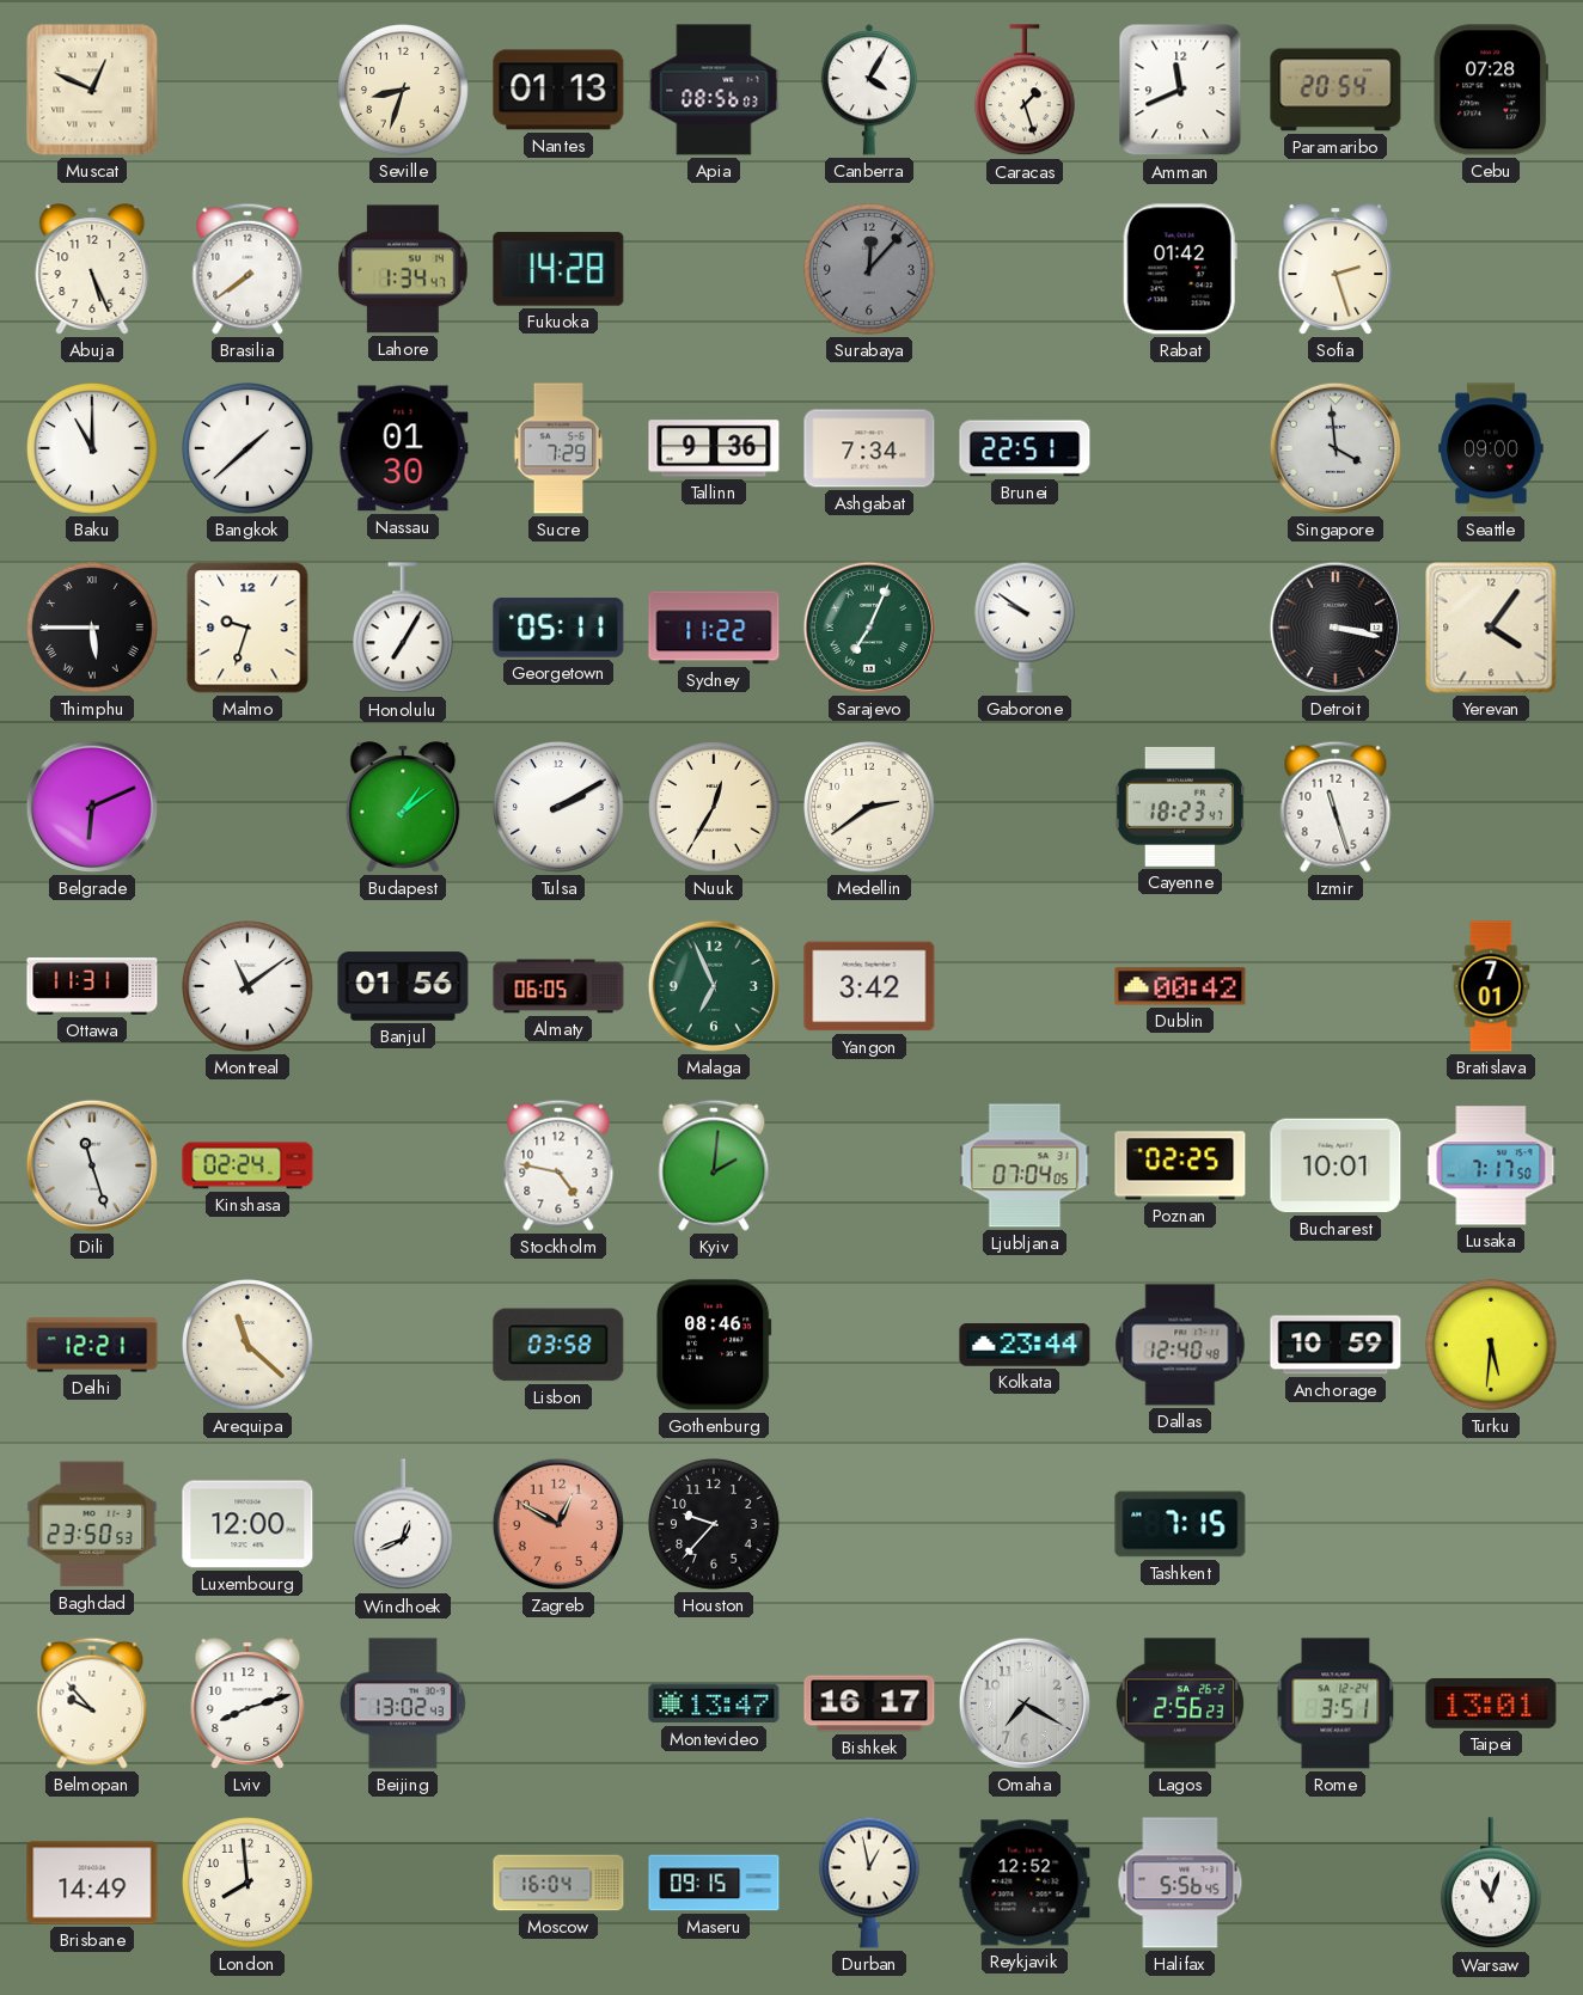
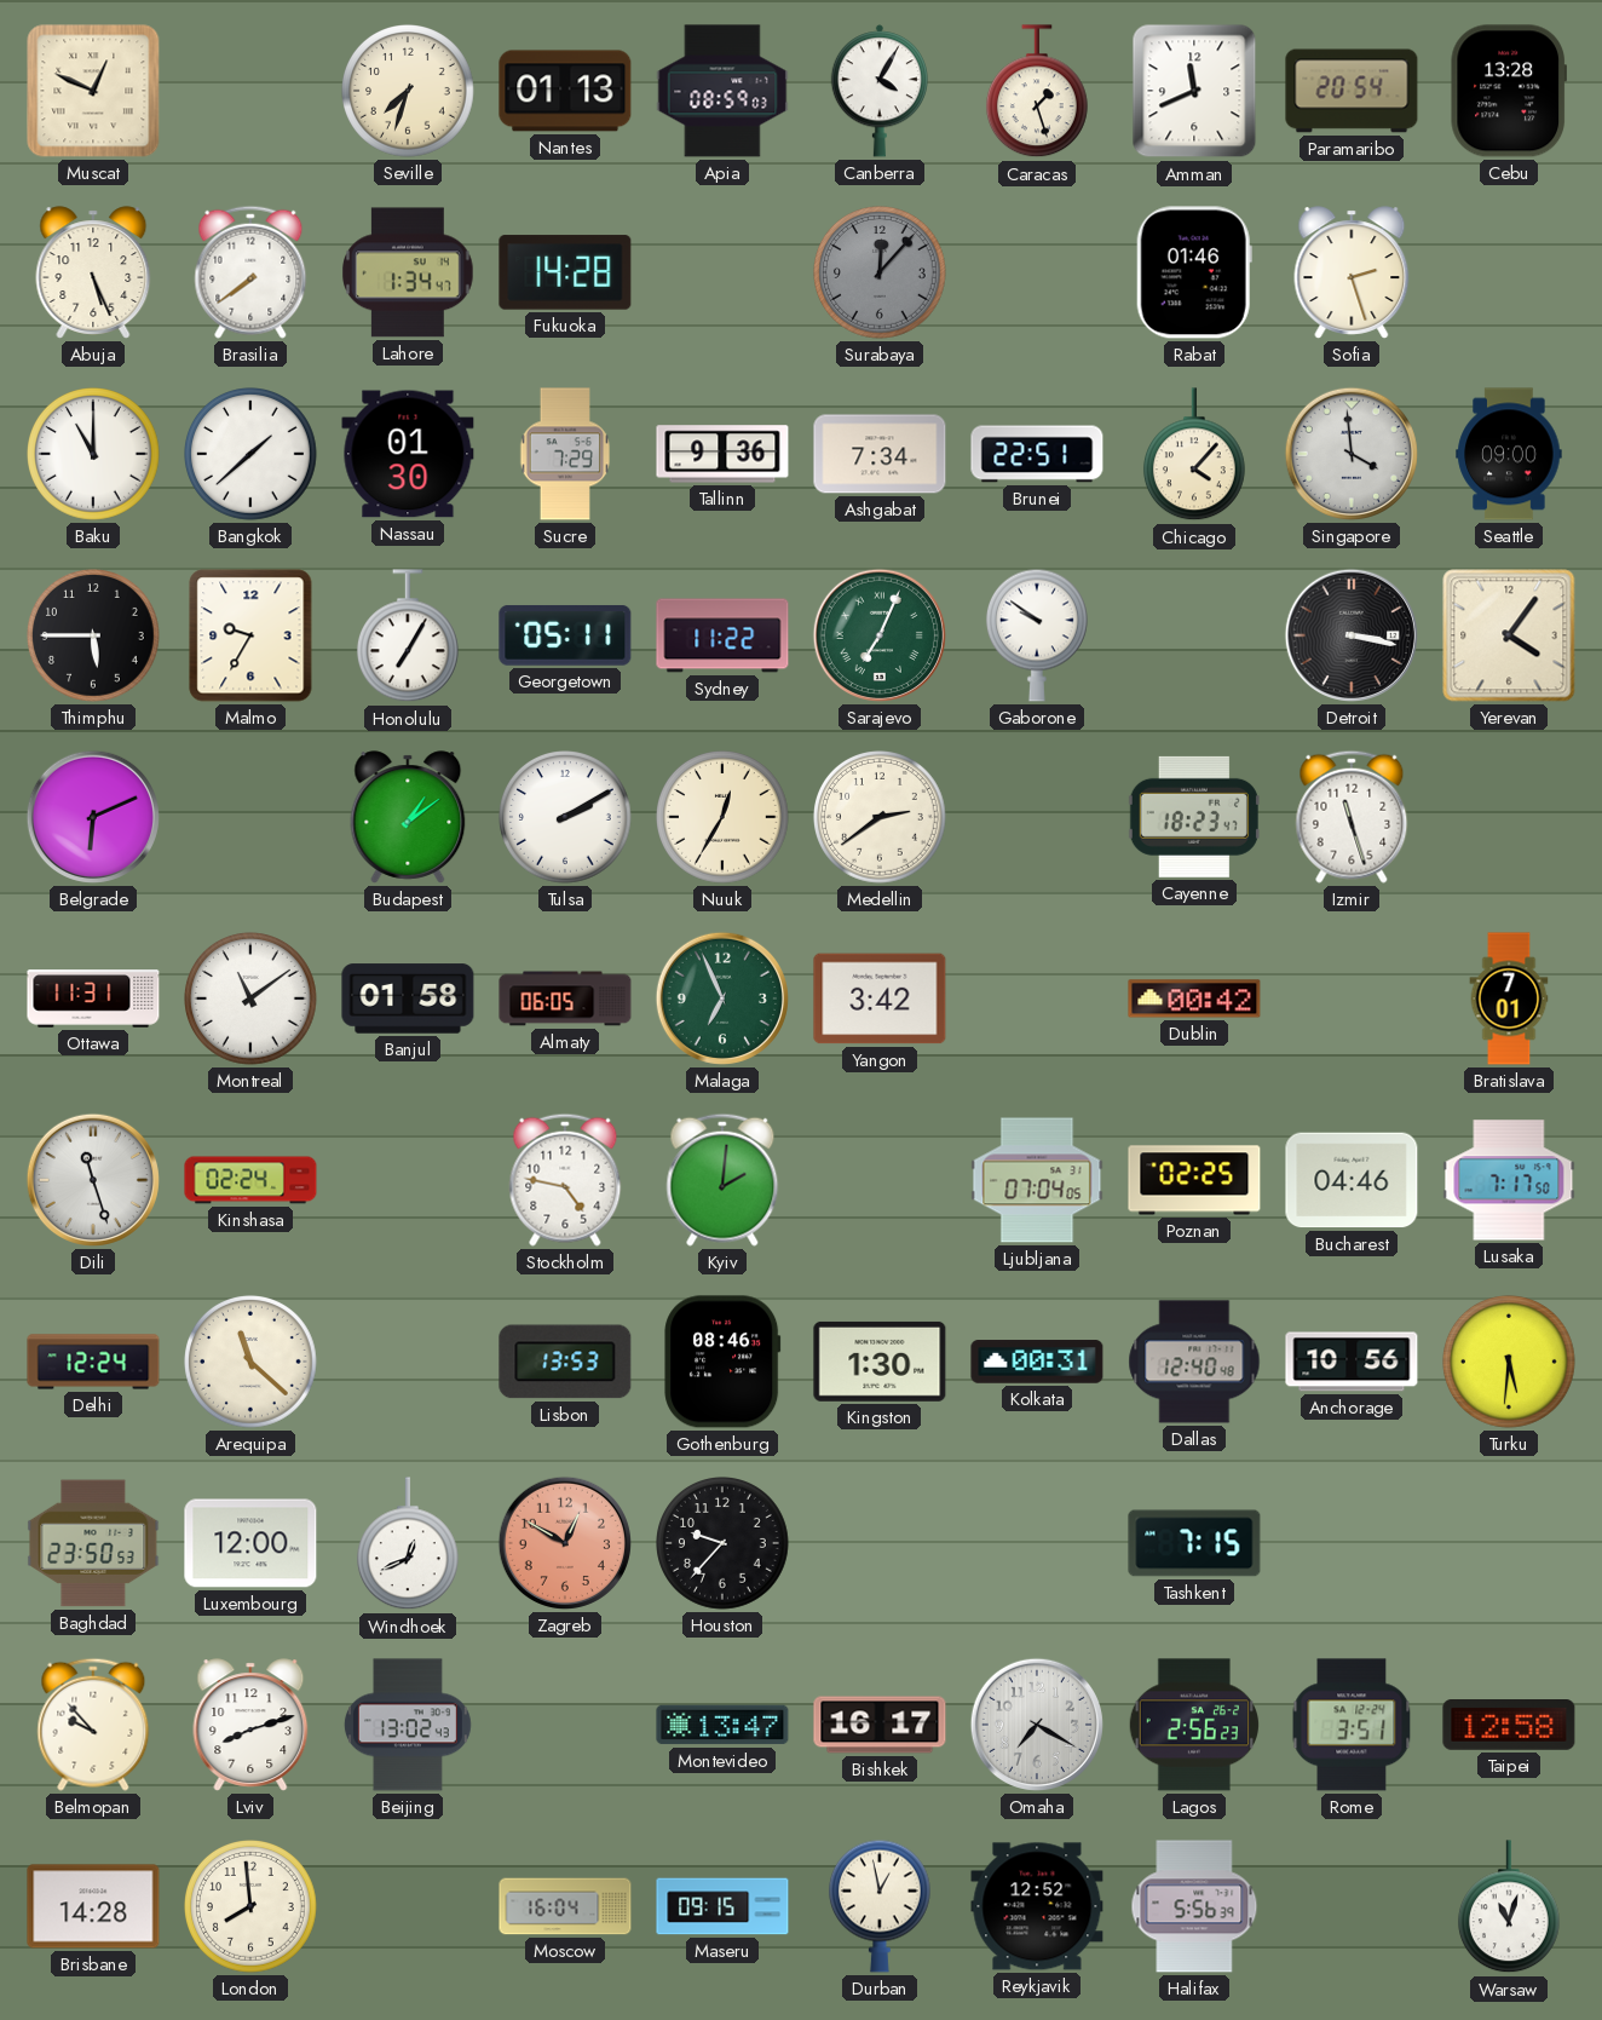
Seville: 8:33 -> 7:33 (409, 92)
Apia: 08:56 -> 08:59 (722, 91)
Cebu: 07:28 -> 13:28 (1508, 91)
Rabat: 01:42 -> 01:46 (1194, 272)
Chicago: none -> 4:07 (1194, 455)
Thimphu numerals: Roman -> Arabic (94, 637)
Malmo: 9:33 -> 9:35 (250, 635)
Banjul: 01:56 -> 01:58 (408, 999)
Bucharest: 10:01 -> 04:46 (1352, 1180)
Delhi: 12:21 -> 12:24 (93, 1362)
Lisbon: 03:58 -> 13:53 (565, 1362)
Kingston: none -> 1:30 (880, 1362)
Kolkata: 23:44 -> 00:31 (1037, 1362)
Anchorage: 10:59 -> 10:56 (1352, 1362)
Taipei: 13:01 -> 12:58 (1509, 1726)
Brisbane: 14:49 -> 14:28 (93, 1906)
Halifax: 5:56:45 -> 5:56:39 (1194, 1906)
